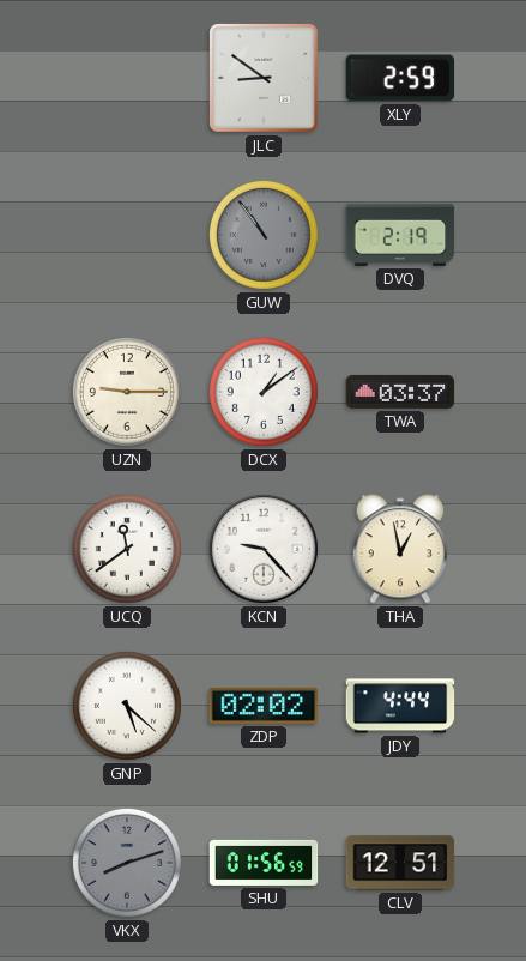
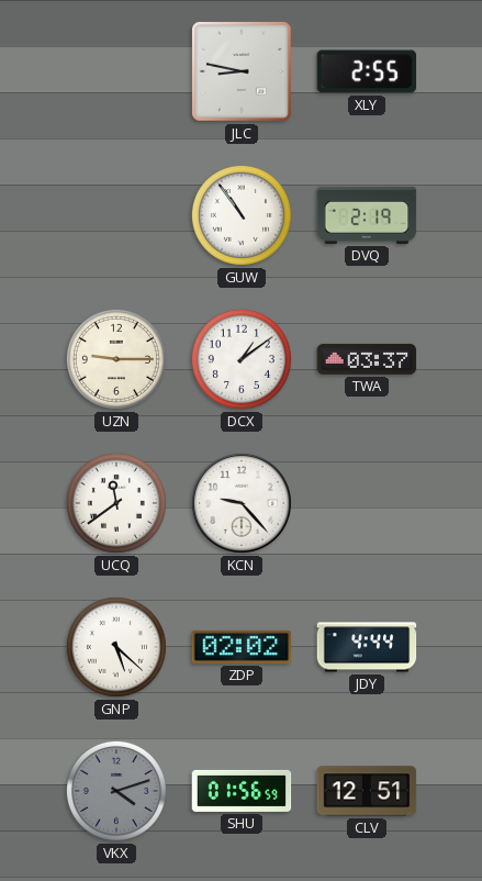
JLC: 8:51 -> 8:47 (243, 73)
XLY: 2:59 -> 2:55 (367, 71)
GUW dial: grey -> white (242, 215)
THA: 12:58 -> none (400, 549)
VKX: 8:12 -> 4:12 (116, 791)
